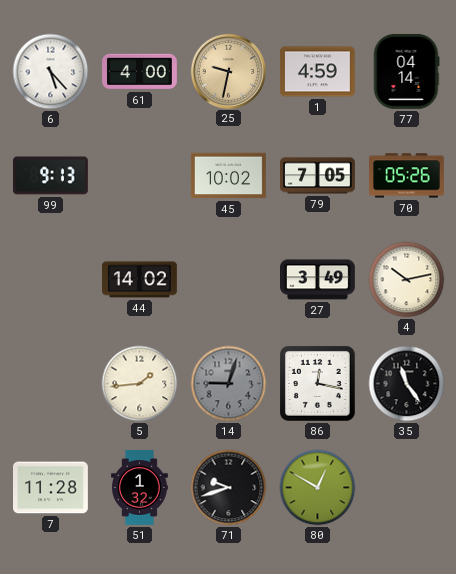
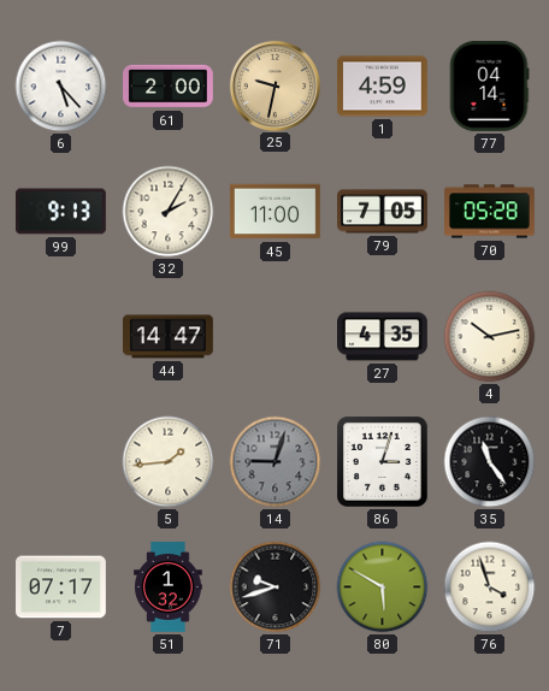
61: 4:00 -> 2:00 (169, 87)
32: none -> 2:05 (169, 212)
45: 10:02 -> 11:00 (276, 212)
70: 05:26 -> 05:28 (490, 212)
44: 14:02 -> 14:47 (169, 337)
27: 3:49 -> 4:35 (383, 337)
86: 12:17 -> 3:03 (383, 462)
7: 11:28 -> 07:17 (61, 587)
80: 12:50 -> 5:50 (383, 587)
76: none -> 3:57 (490, 587)
